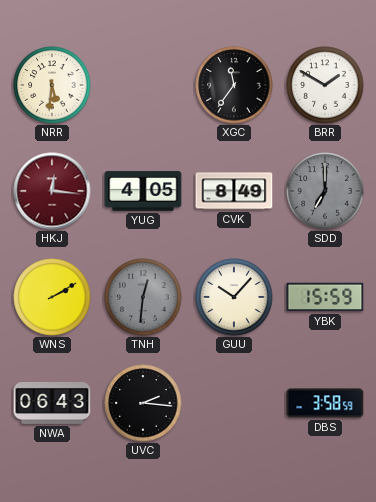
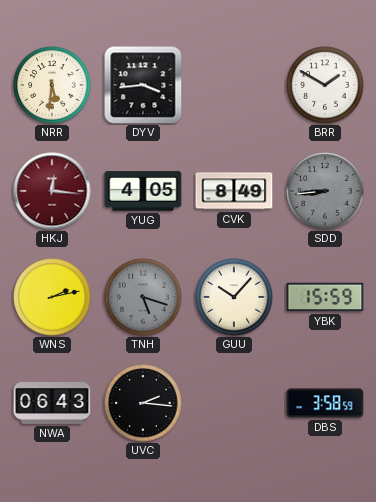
DYV: none -> 3:44 (143, 85)
XGC: 11:36 -> none (234, 85)
SDD: 7:00 -> 8:44 (325, 191)
WNS: 2:10 -> 2:13 (52, 297)
TNH: 12:31 -> 5:18 (143, 297)
